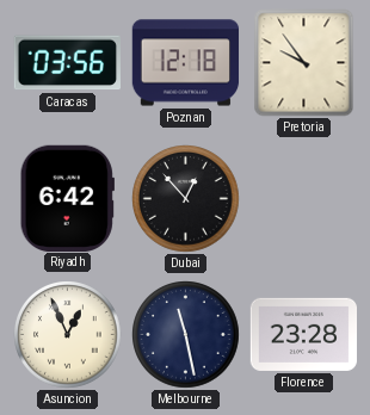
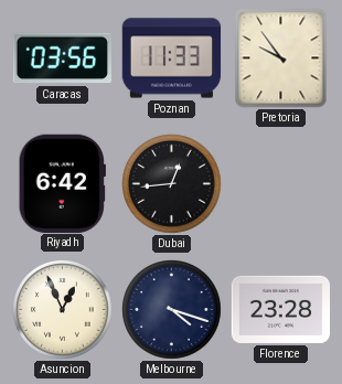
Poznan: 12:18 -> 11:33 (172, 58)
Dubai: 12:53 -> 12:44 (172, 184)
Melbourne: 11:28 -> 4:18 (172, 310)
